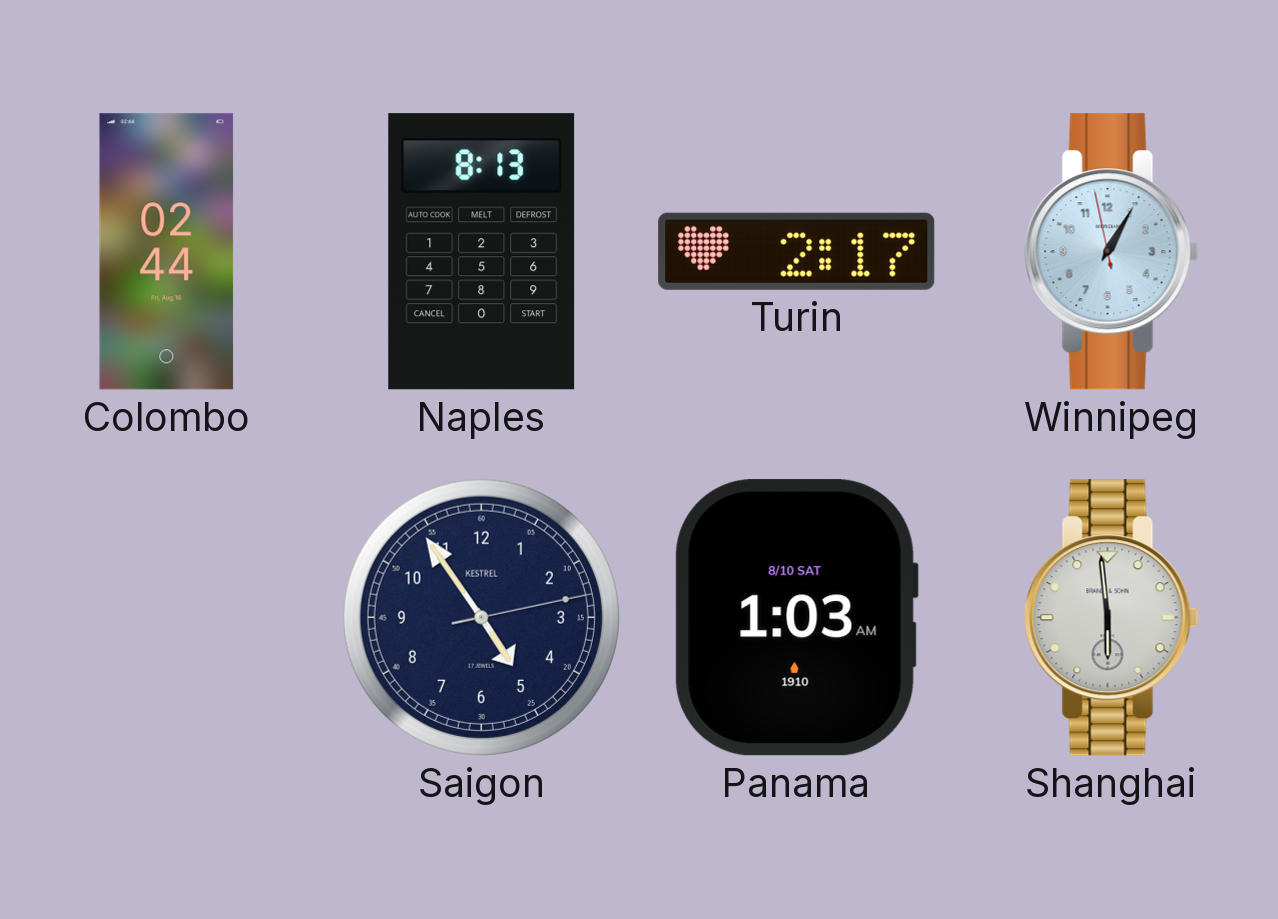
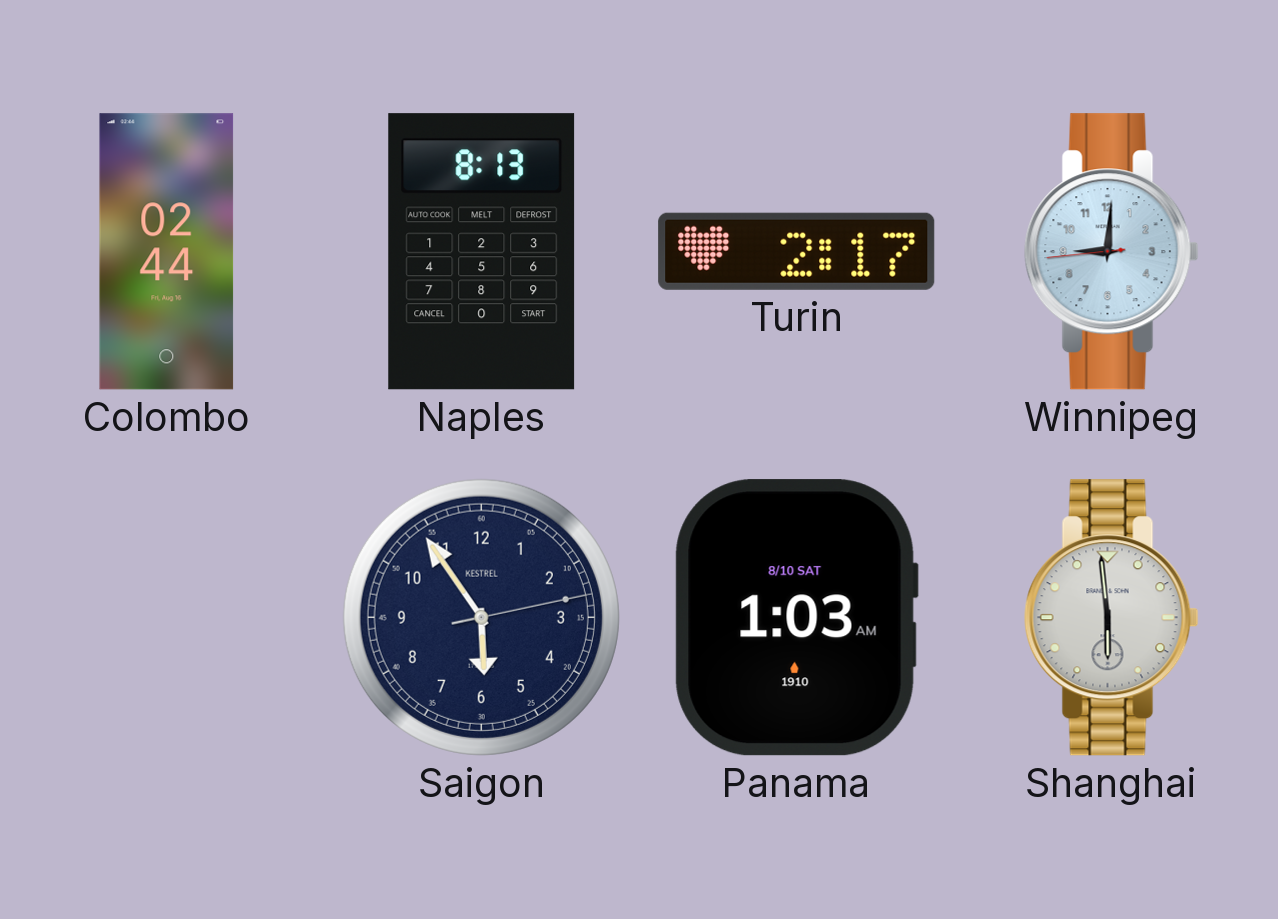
Winnipeg: 1:04 -> 9:00 (1111, 252)
Saigon: 4:54 -> 5:54 (481, 617)
